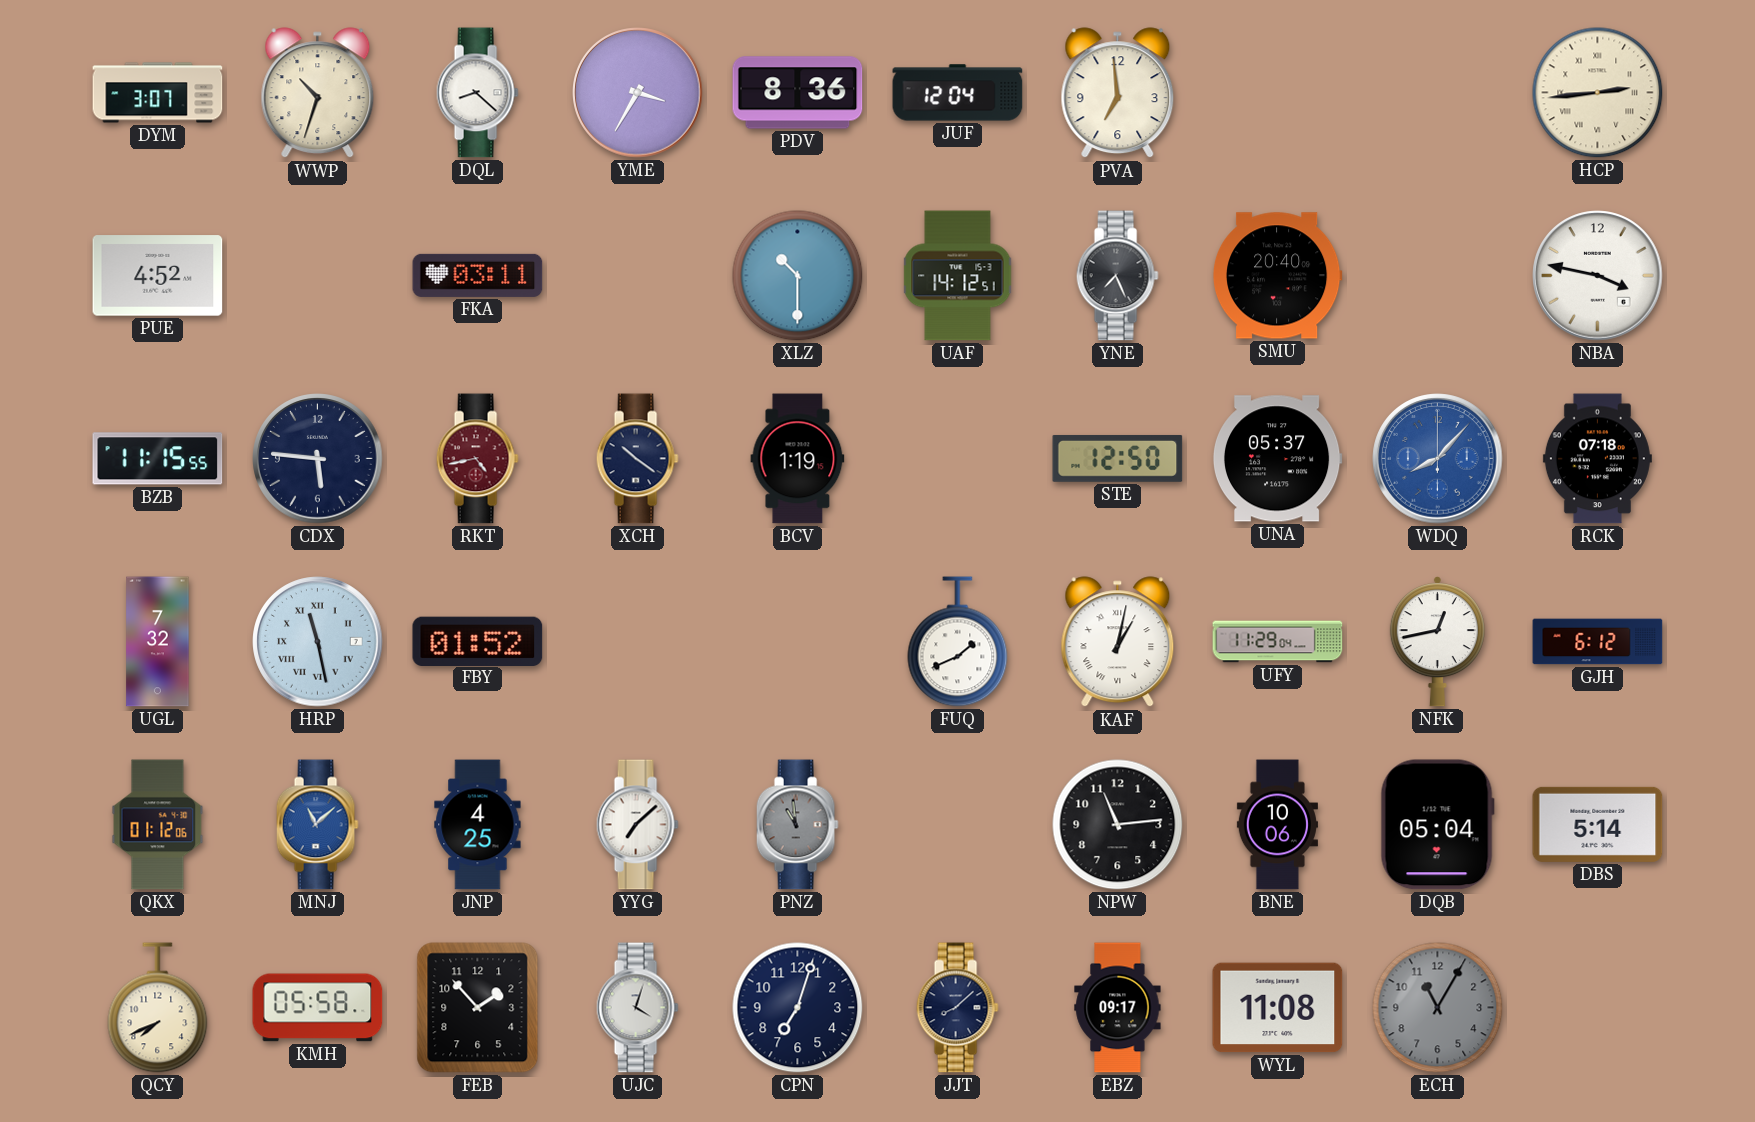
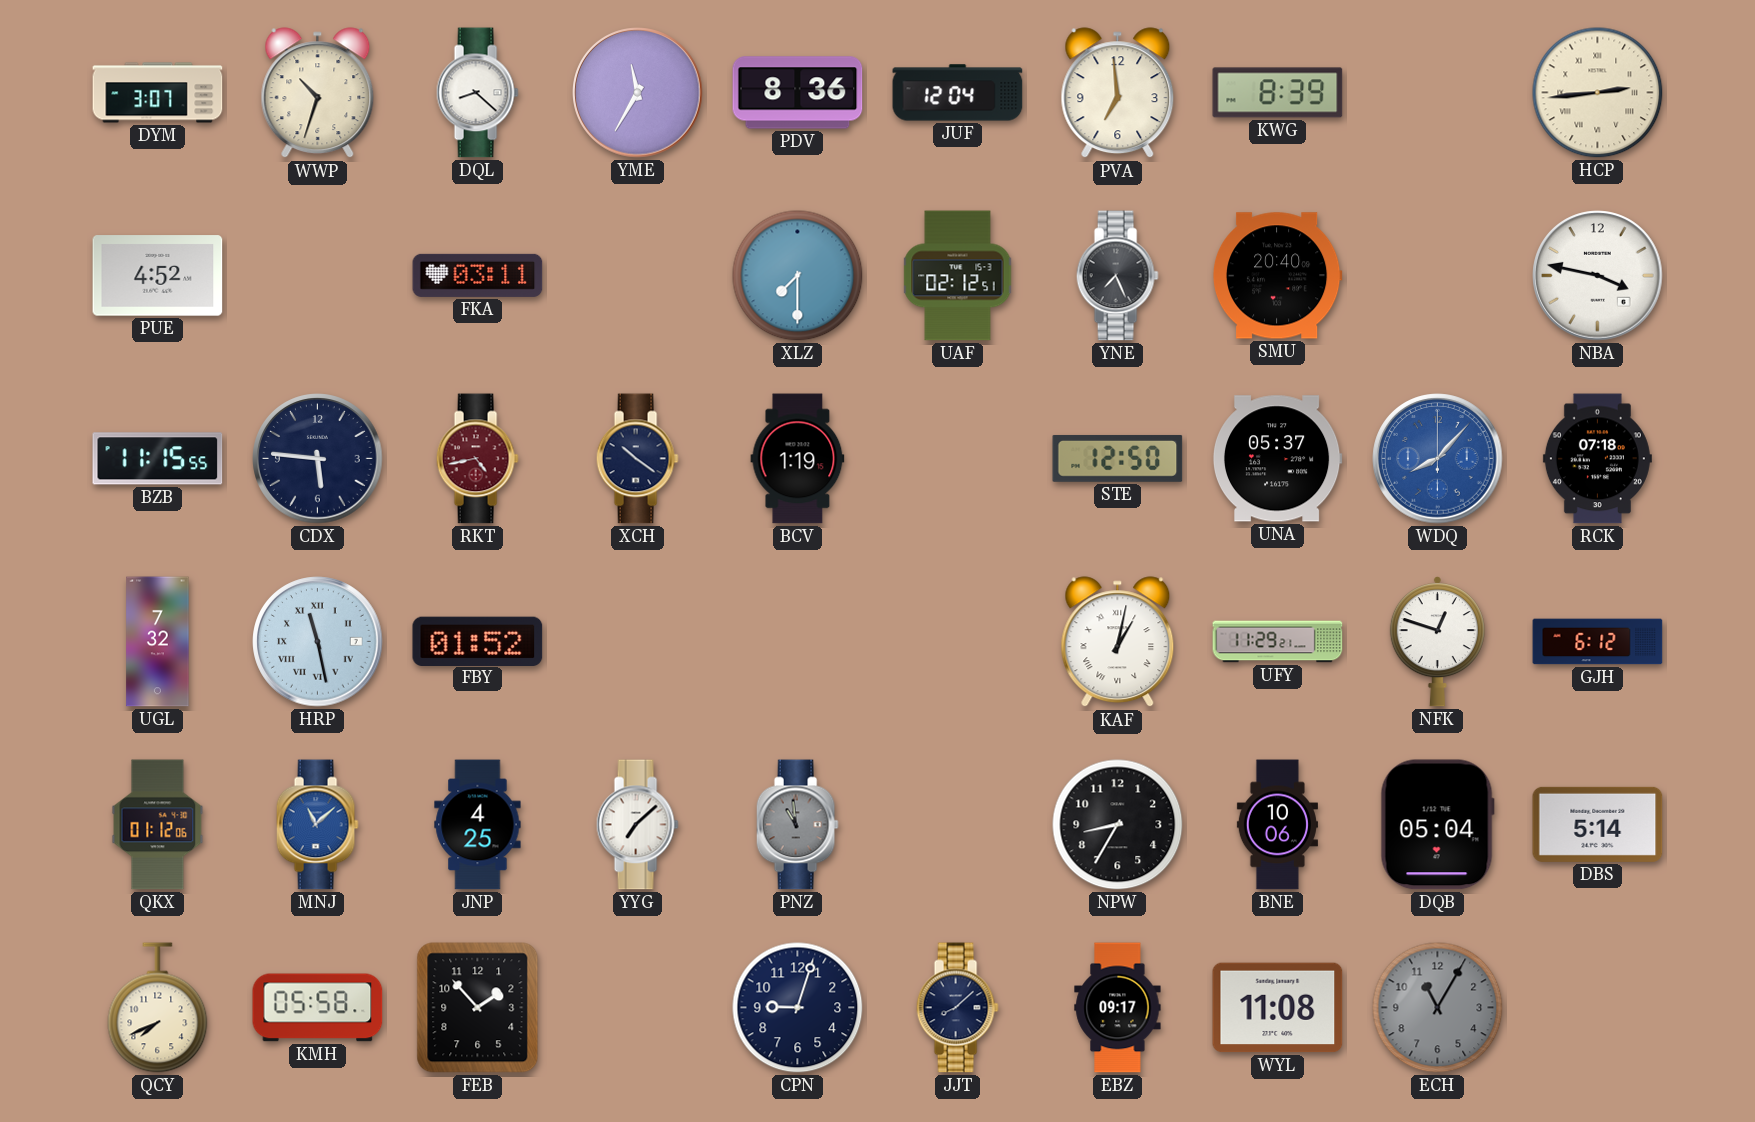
YME: 3:35 -> 11:35 (638, 93)
KWG: none -> 8:39 (1278, 93)
XLZ: 10:30 -> 7:30 (798, 276)
UAF: 14:12 -> 02:12 (958, 276)
FUQ: 1:41 -> none (958, 642)
UFY: 11:29:04 -> 11:29:21 (1278, 642)
NFK: 12:43 -> 12:48 (1437, 642)
NPW: 11:14 -> 8:35 (1118, 825)
UJC: 4:03 -> none (637, 1008)
CPN: 7:03 -> 9:03 (798, 1008)
